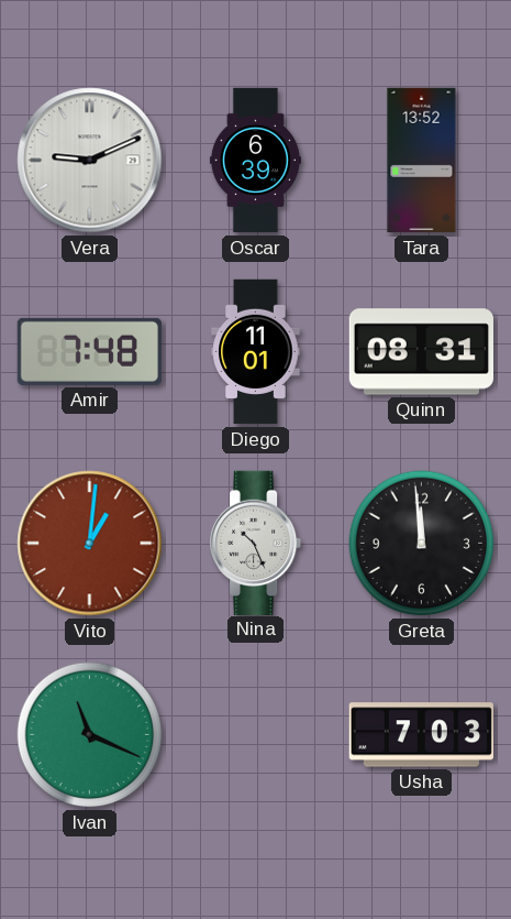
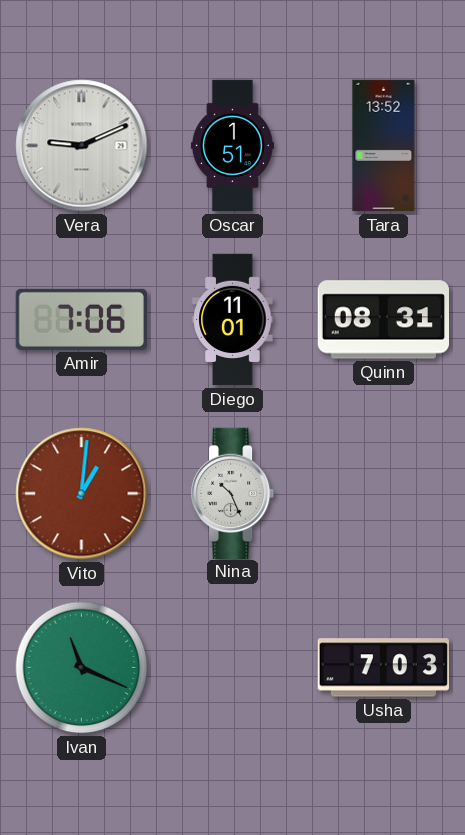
Oscar: 6:39 -> 1:51 (232, 146)
Amir: 7:48 -> 7:06 (81, 319)
Greta: 11:59 -> none (422, 544)
